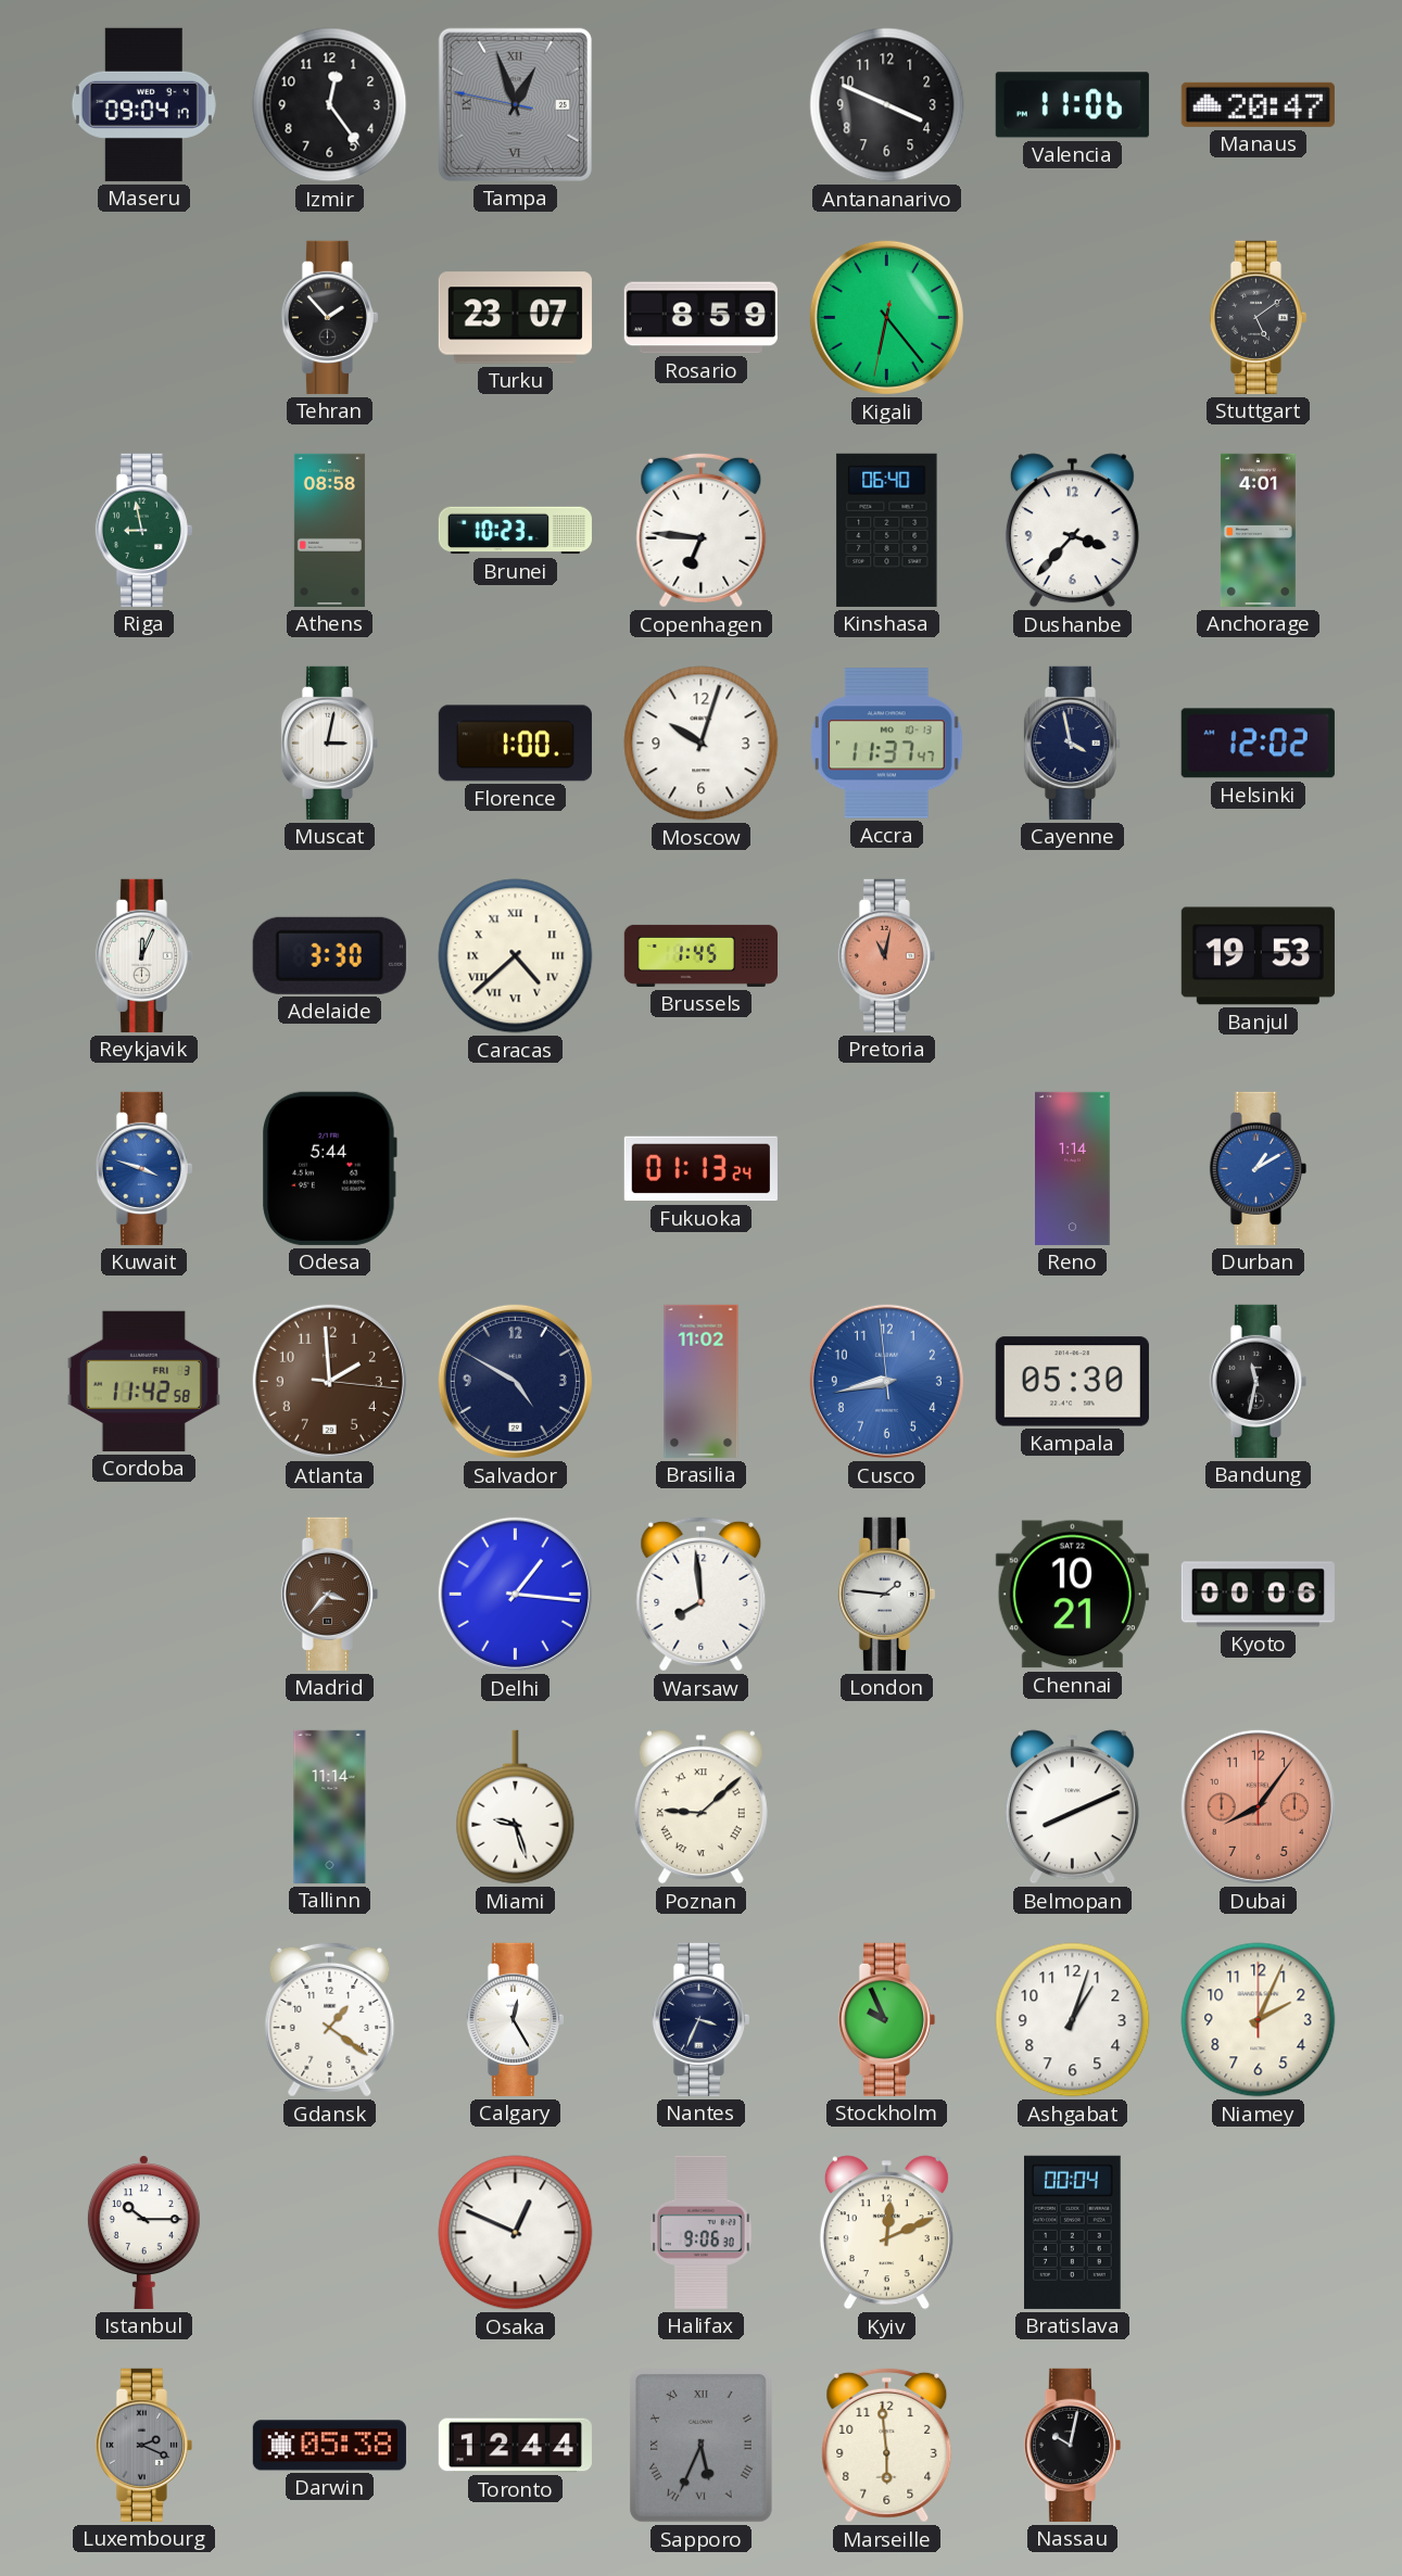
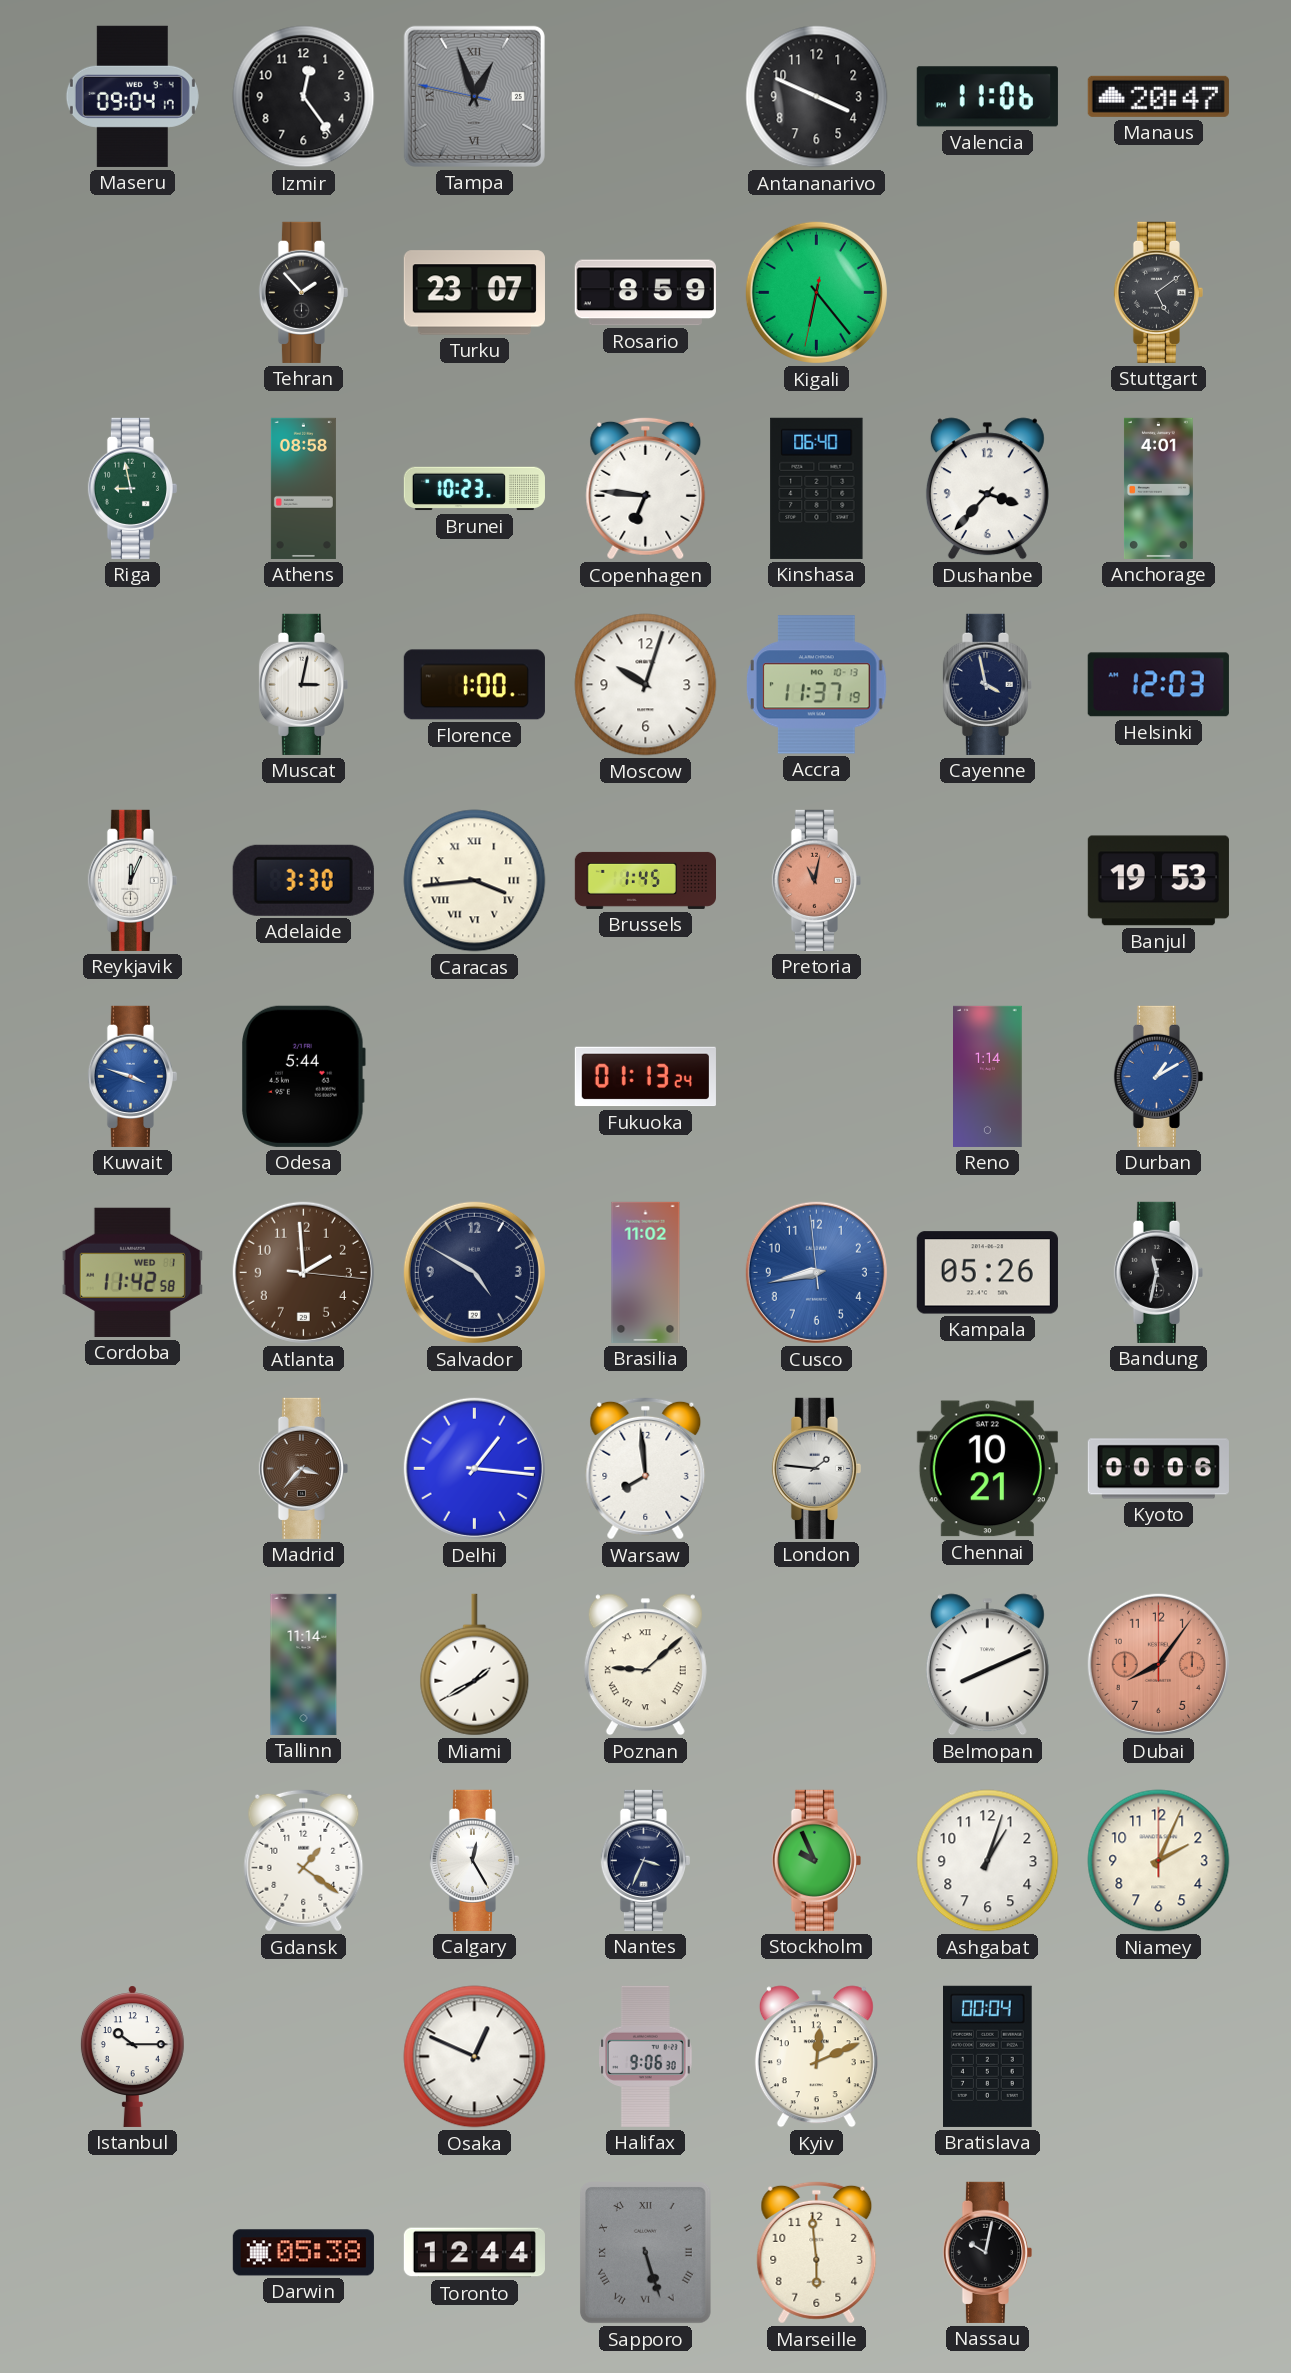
Accra: 11:37:47 -> 11:37:19 (816, 685)
Helsinki: 12:02 -> 12:03 (1158, 685)
Caracas: 4:38 -> 3:44 (475, 881)
Cordoba date: FRI 3 -> WED 1 (132, 1272)
Kampala: 05:30 -> 05:26 (987, 1273)
Miami: 9:27 -> 1:40 (475, 1665)
Luxembourg: 2:19 -> none (143, 2445)
Sapporo: 5:34 -> 5:27 (646, 2253)
